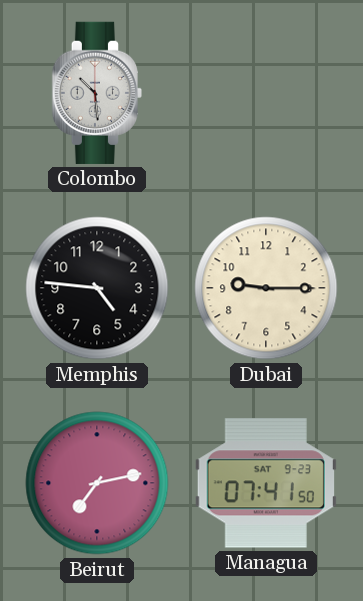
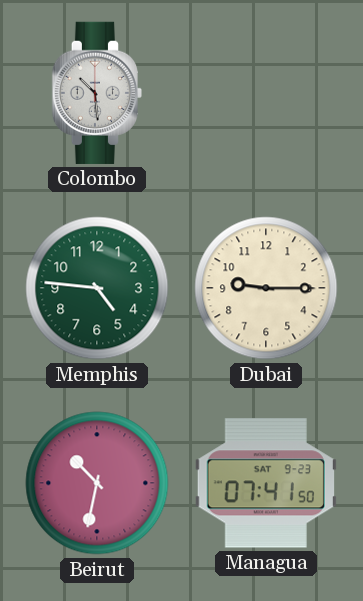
Memphis dial: black -> green (97, 288)
Beirut: 7:13 -> 10:32 (97, 483)
